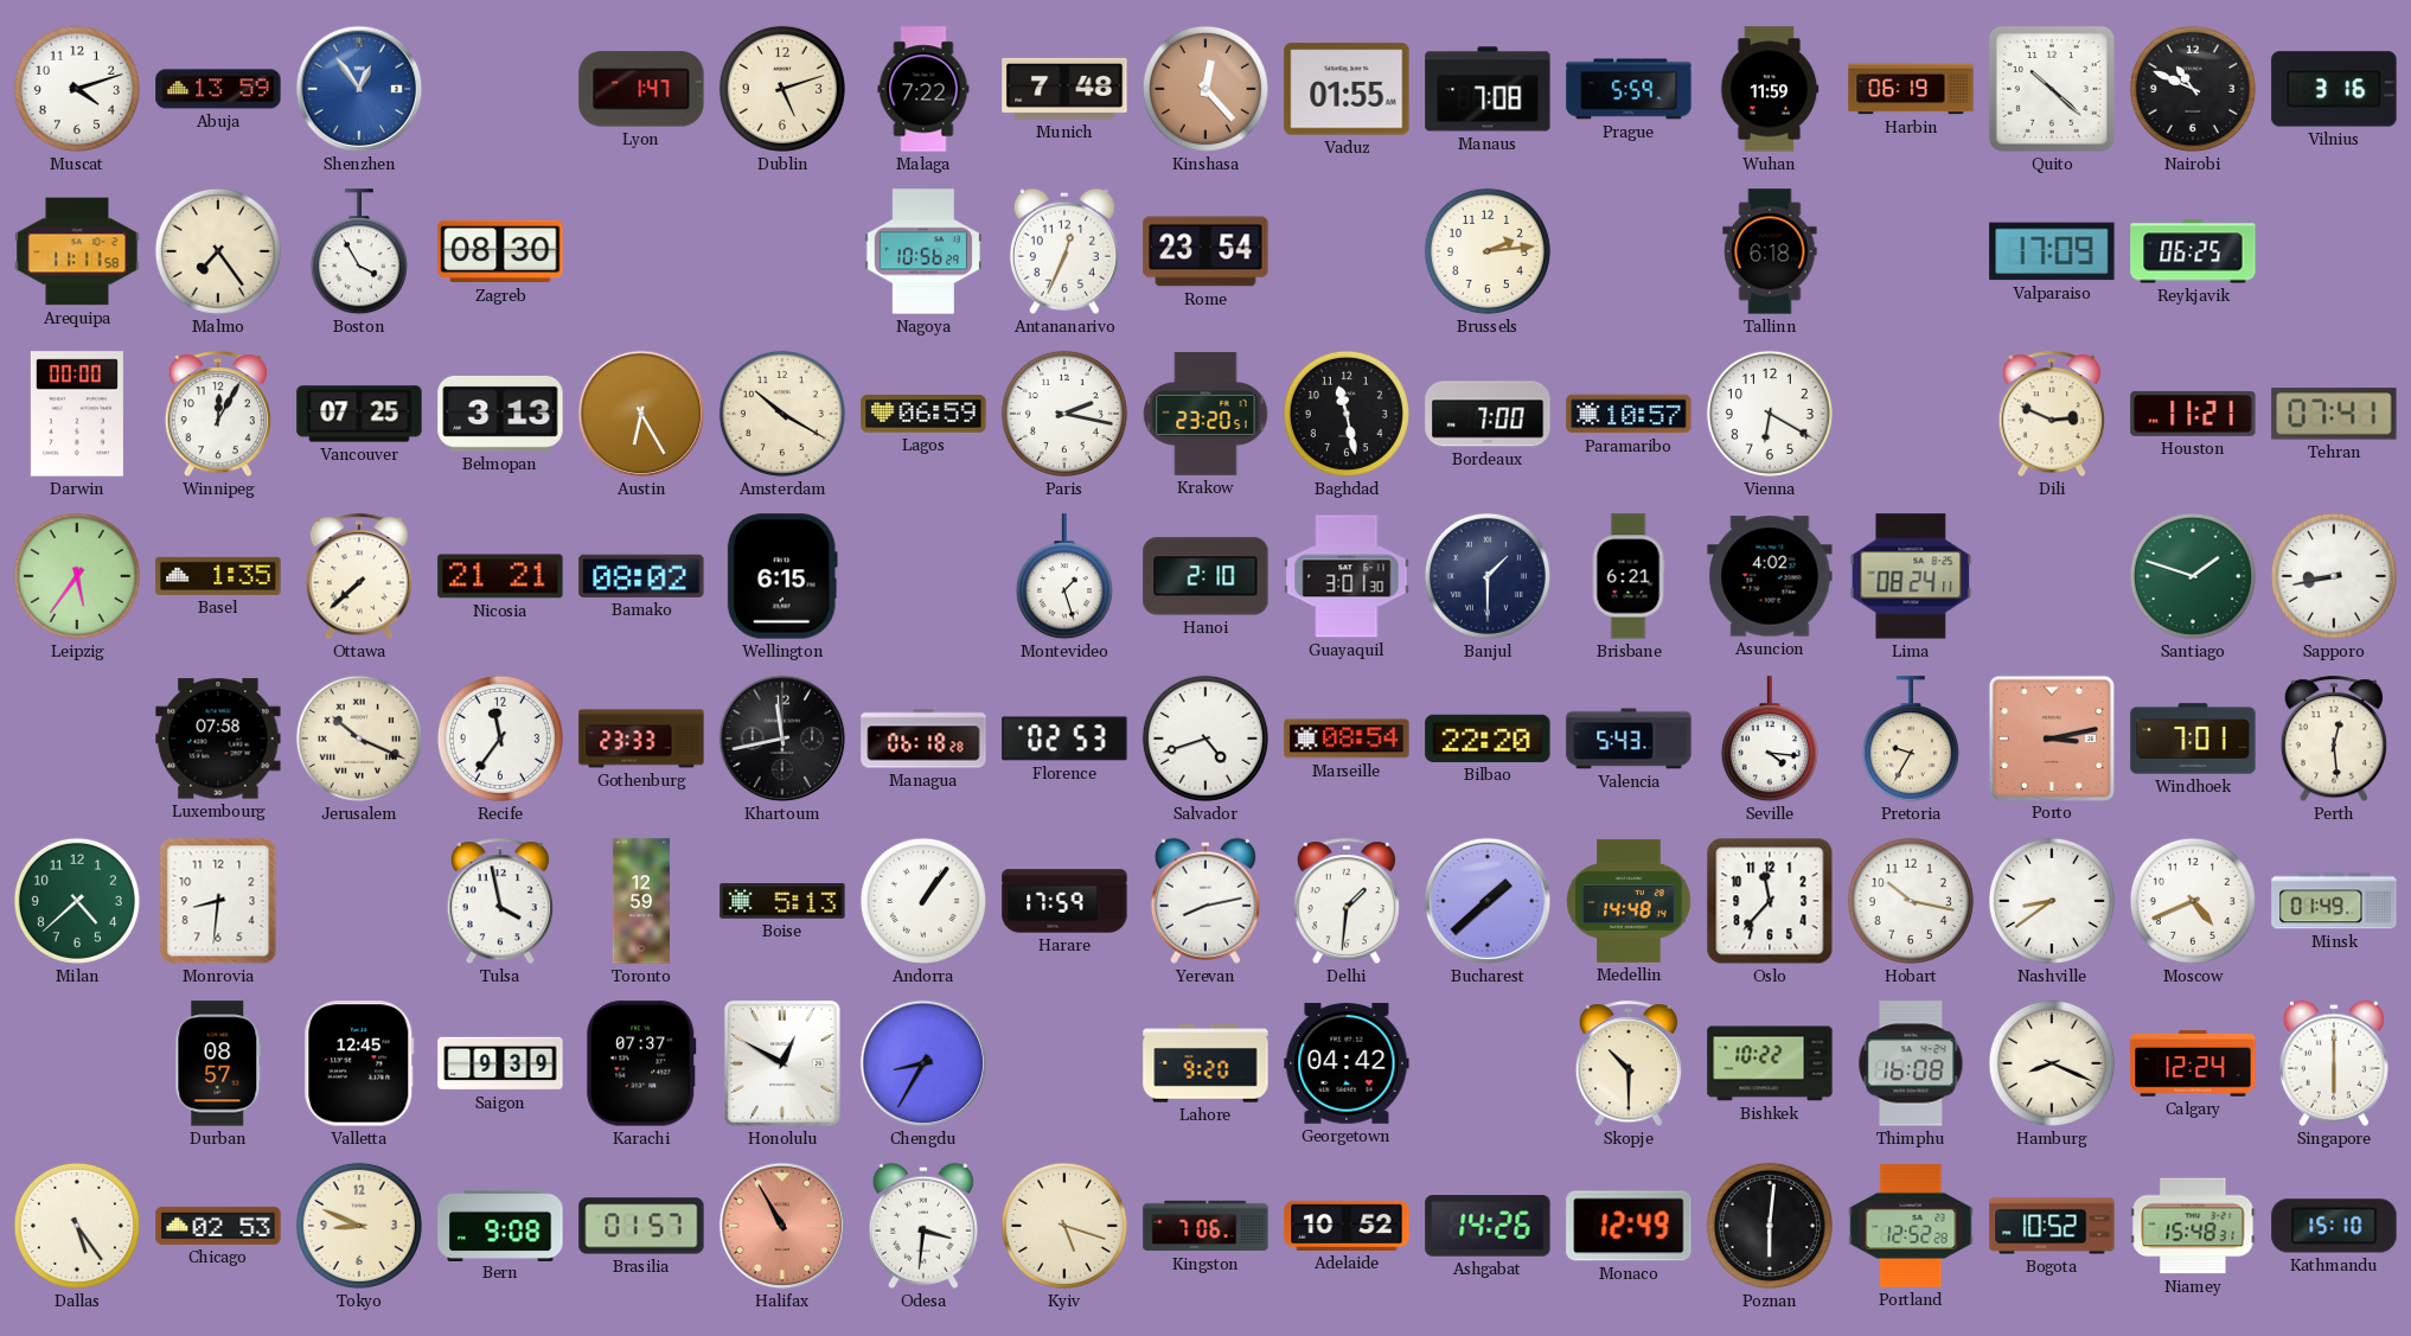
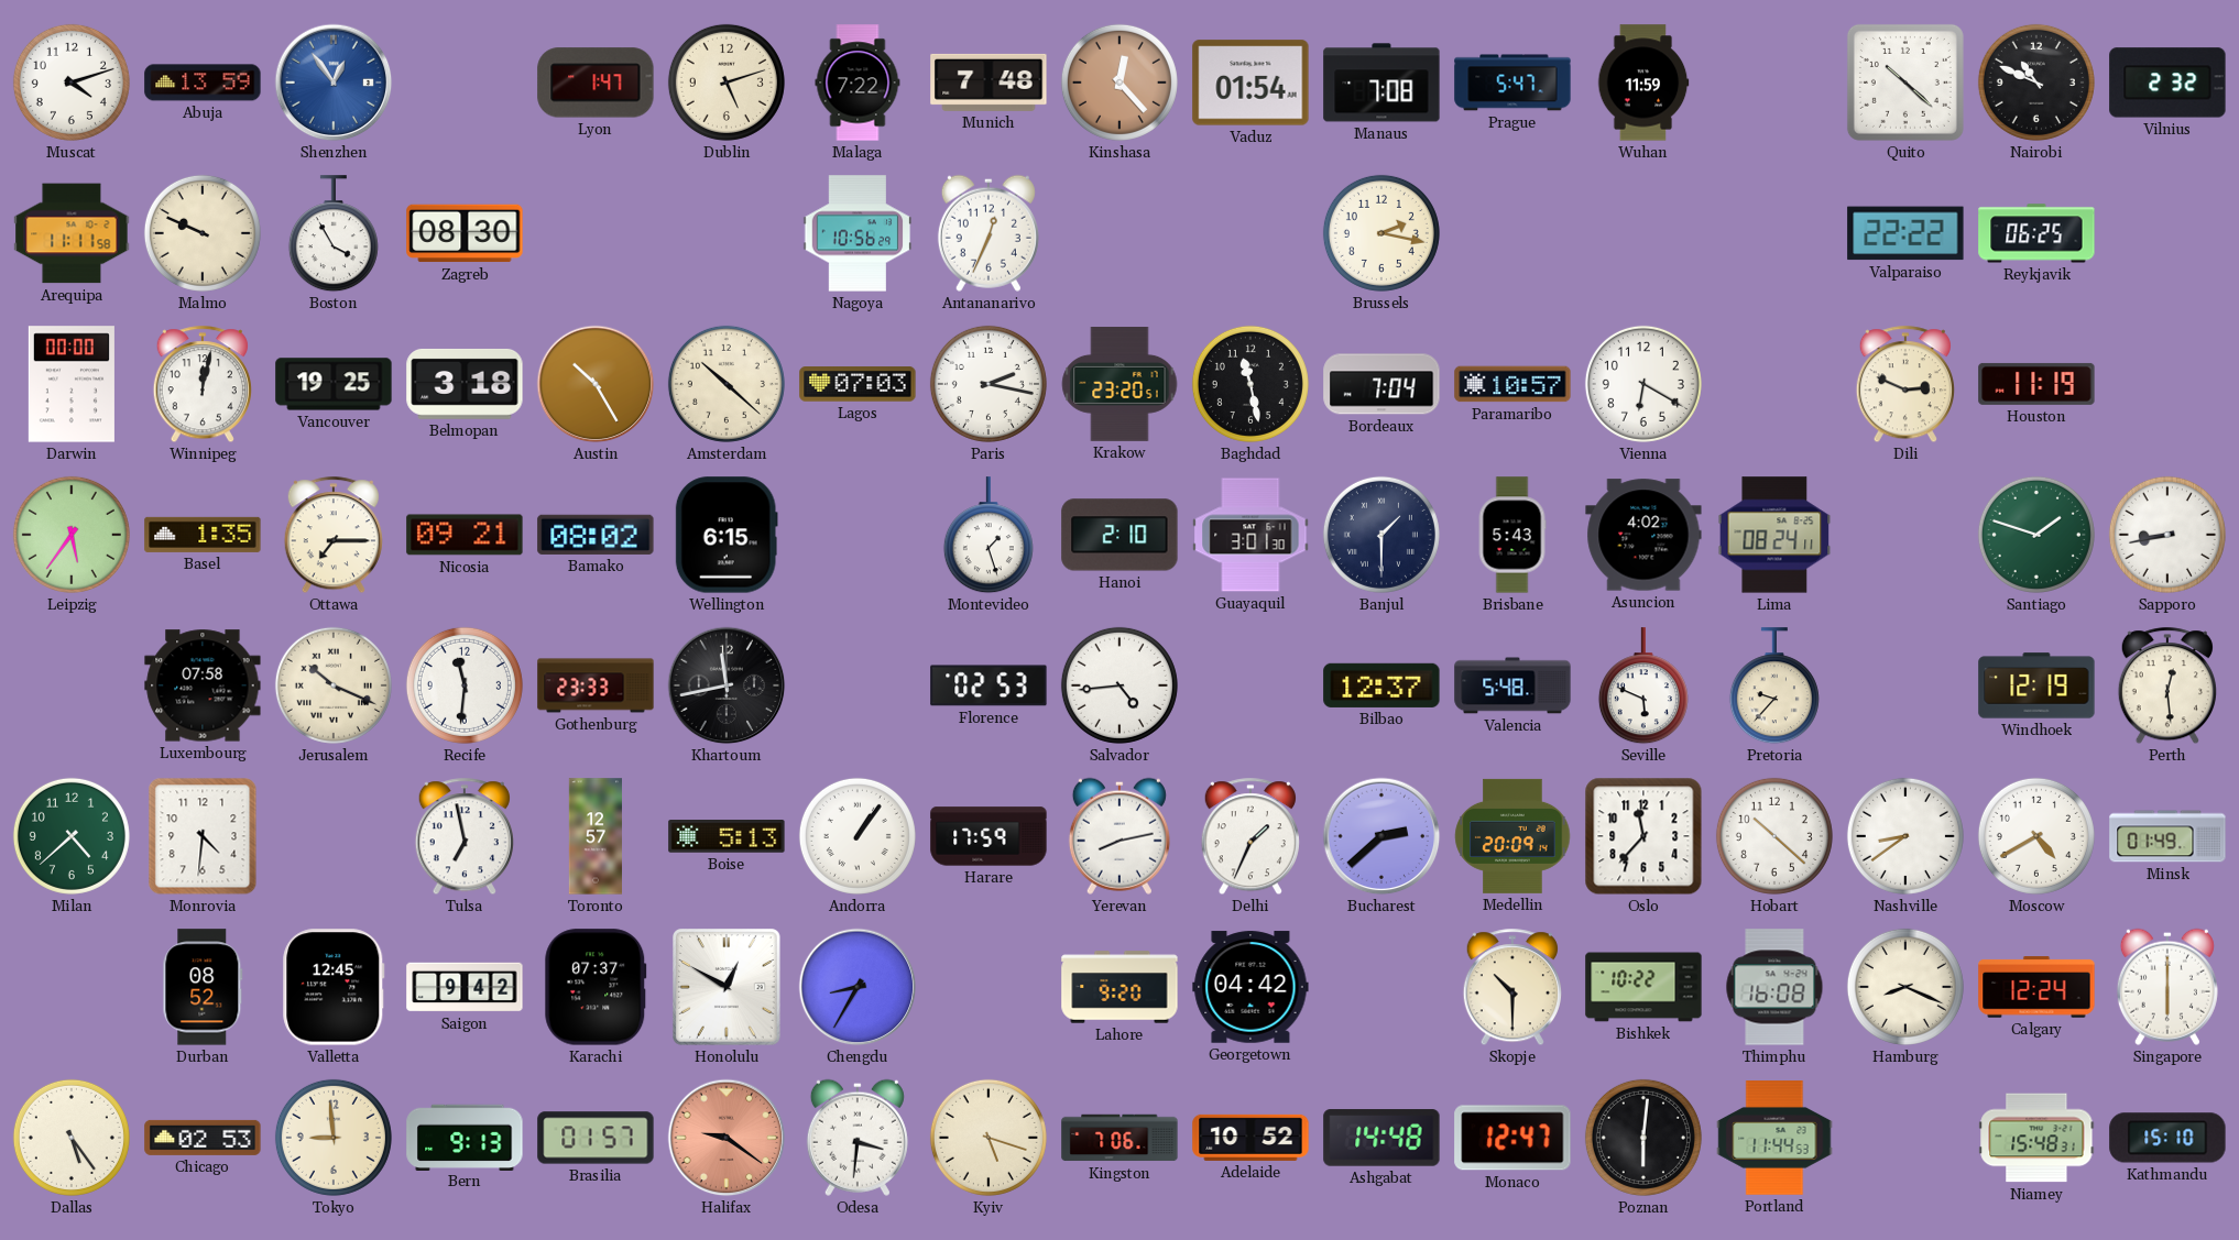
Vaduz: 01:55 -> 01:54 (1250, 83)
Prague: 5:59 -> 5:47 (1512, 83)
Harbin: 06:19 -> none (1911, 89)
Vilnius: 3:16 -> 2:32 (2167, 83)
Malmo: 7:24 -> 9:49 (203, 233)
Rome: 23:54 -> none (1205, 251)
Brussels: 2:14 -> 2:17 (1381, 233)
Tallinn: 6:18 -> none (1770, 251)
Valparaiso: 17:09 -> 22:22 (1905, 233)
Winnipeg: 12:05 -> 12:02 (203, 385)
Vancouver: 07:25 -> 19:25 (334, 384)
Belmopan: 3:13 -> 3:18 (465, 384)
Austin: 6:25 -> 10:25 (596, 384)
Amsterdam: 10:20 -> 10:22 (727, 384)
Lagos: 06:59 -> 07:03 (858, 384)
Bordeaux: 7:00 -> 7:04 (1381, 384)
Houston: 11:21 -> 11:19 (2036, 384)
Tehran: 07:41 -> none (2334, 414)
Ottawa: 7:38 -> 7:15 (334, 536)
Nicosia: 21:21 -> 09:21 (465, 535)
Brisbane: 6:21 -> 5:43 (1512, 535)
Recife: 11:36 -> 11:31 (465, 685)
Managua: 06:18 -> none (923, 739)
Salvador: 4:42 -> 4:44 (1119, 685)
Marseille: 08:54 -> none (1347, 739)
Bilbao: 22:20 -> 12:37 (1381, 685)
Valencia: 5:43 -> 5:48 (1512, 685)
Seville: 4:16 -> 5:49 (1643, 687)
Pretoria: 9:35 -> 9:37 (1774, 687)
Porto: 3:13 -> none (2051, 737)
Windhoek: 7:01 -> 12:19 (2036, 685)
Monrovia: 8:31 -> 4:31 (203, 836)
Tulsa: 3:58 -> 6:58 (465, 837)
Toronto: 12:59 -> 12:57 (594, 836)
Delhi: 1:31 -> 1:34 (1250, 837)
Bucharest: 1:38 -> 2:38 (1381, 836)
Medellin: 14:48 -> 20:09 (1512, 836)
Hobart: 10:17 -> 10:22 (1774, 836)
Moscow: 4:41 -> 4:40 (2036, 836)
Durban: 08:57 -> 08:52 (203, 987)
Saigon: 9:39 -> 9:42 (465, 987)
Tokyo: 8:49 -> 8:59 (334, 1138)
Bern: 9:08 -> 9:13 (465, 1137)
Halifax: 10:55 -> 9:21 (727, 1138)
Ashgabat: 14:26 -> 14:48 (1381, 1138)
Monaco: 12:49 -> 12:47 (1512, 1138)
Portland: 12:52 -> 11:44 (1774, 1138)
Bogota: 10:52 -> none (2052, 1226)
